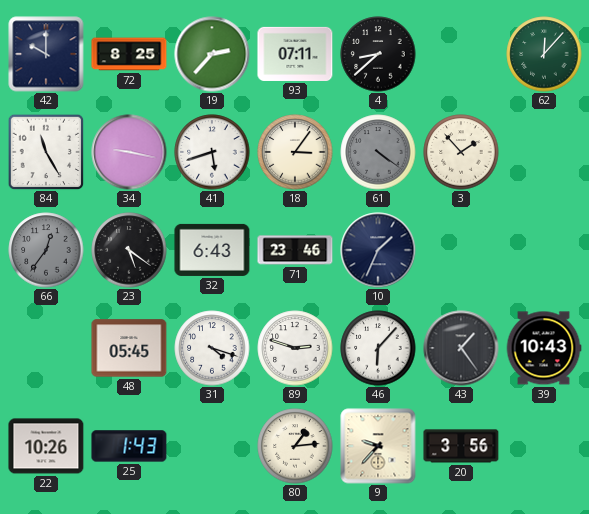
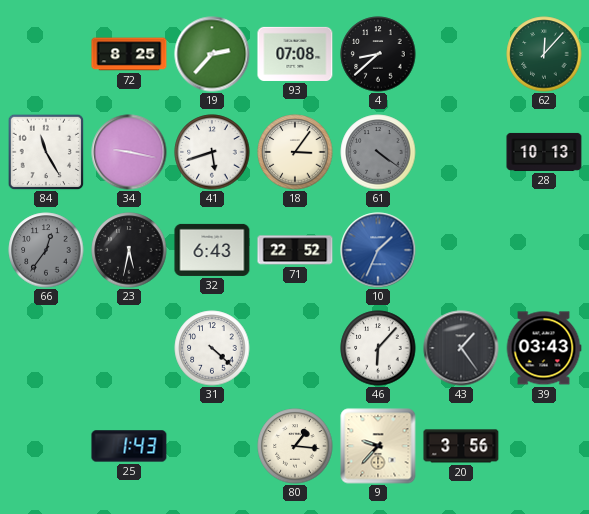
42: 10:00 -> none (46, 54)
93: 07:11 -> 07:08 (295, 54)
3: 1:53 -> none (461, 152)
28: none -> 10:13 (544, 152)
23: 5:21 -> 5:32 (129, 250)
71: 23:46 -> 22:52 (295, 250)
10 dial: navy -> blue (378, 250)
48: 05:45 -> none (129, 348)
31: 4:18 -> 4:22 (212, 348)
89: 2:48 -> none (295, 348)
39: 10:43 -> 03:43 (544, 348)
22: 10:26 -> none (46, 446)
80: 1:14 -> 1:16 (295, 446)
